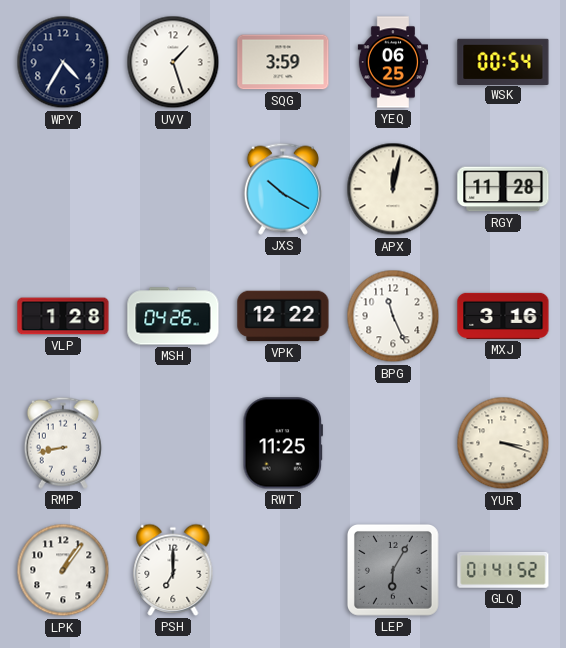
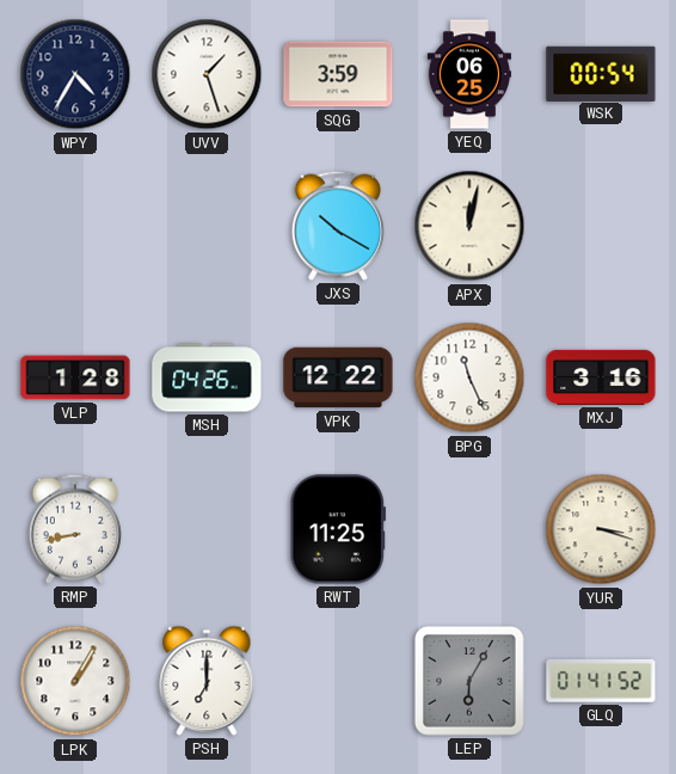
RGY: 11:28 -> none (503, 189)
LPK: 1:06 -> 1:05 (75, 681)
